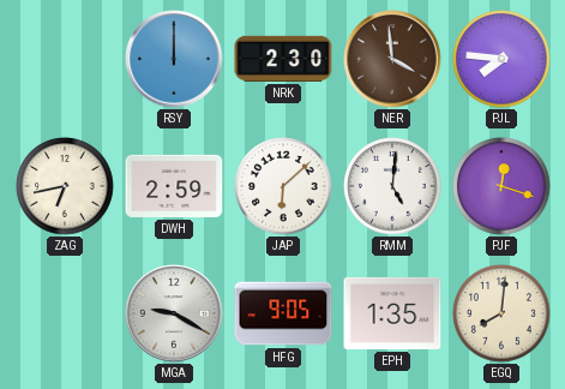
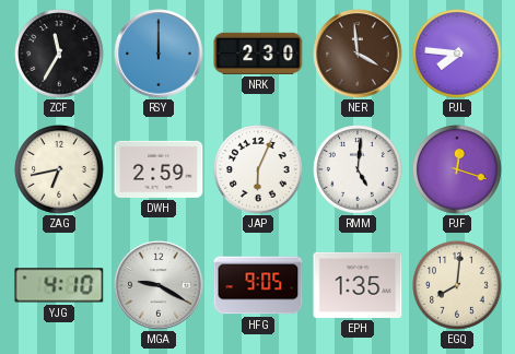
ZCF: none -> 11:35 (59, 54)
JAP: 6:08 -> 6:04 (258, 169)
YJG: none -> 4:10 (59, 285)
